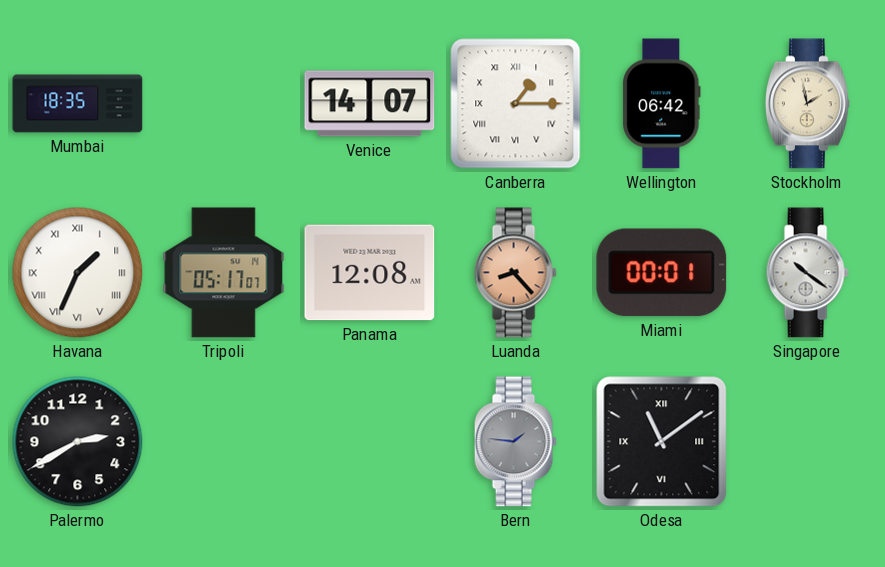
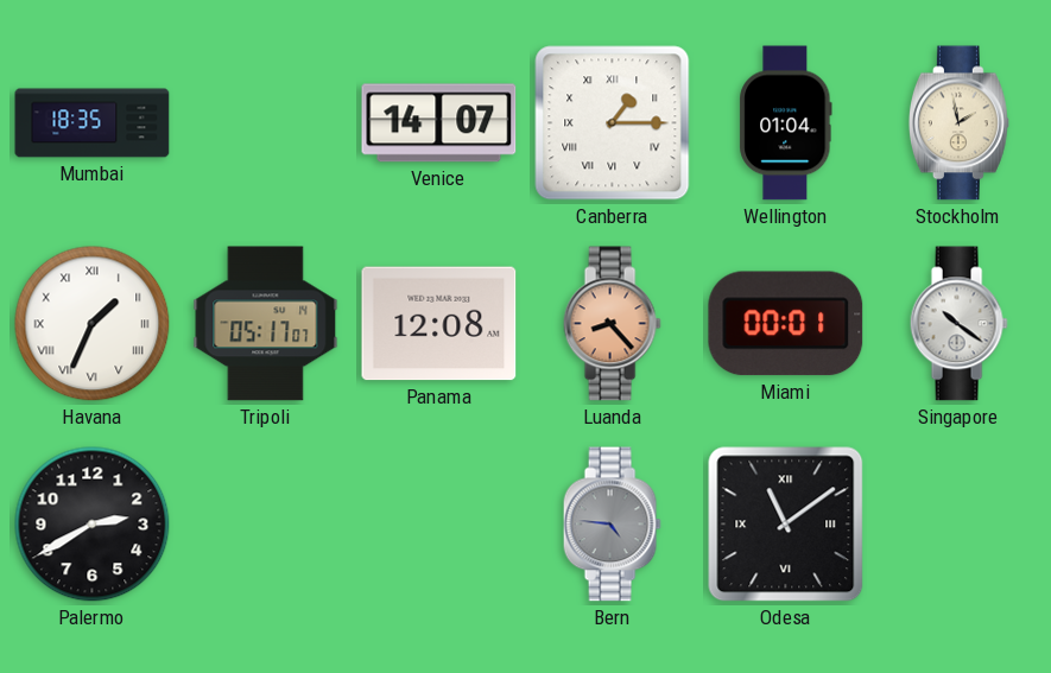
Wellington: 06:42 -> 01:04 (786, 123)
Bern: 1:46 -> 4:46 (612, 525)
